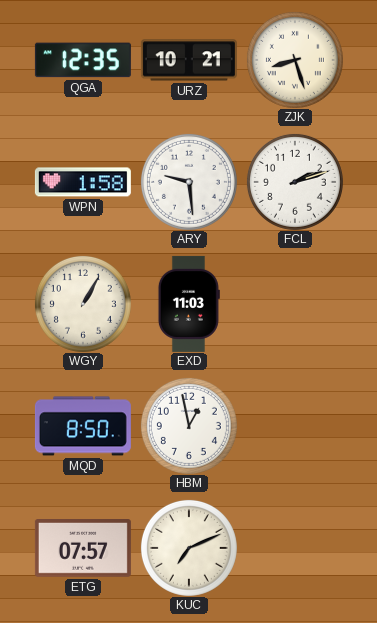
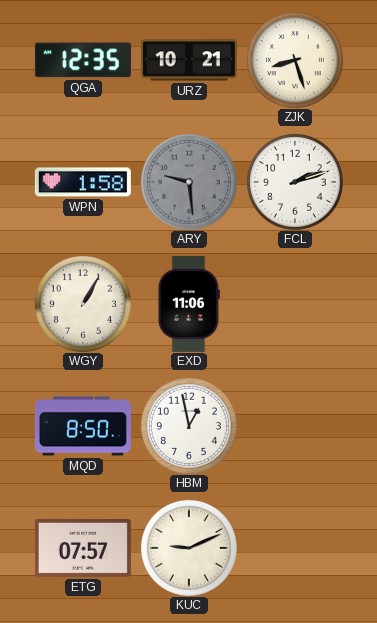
ARY dial: white -> grey (189, 182)
EXD: 11:03 -> 11:06 (188, 304)
KUC: 7:11 -> 9:11 (189, 548)
